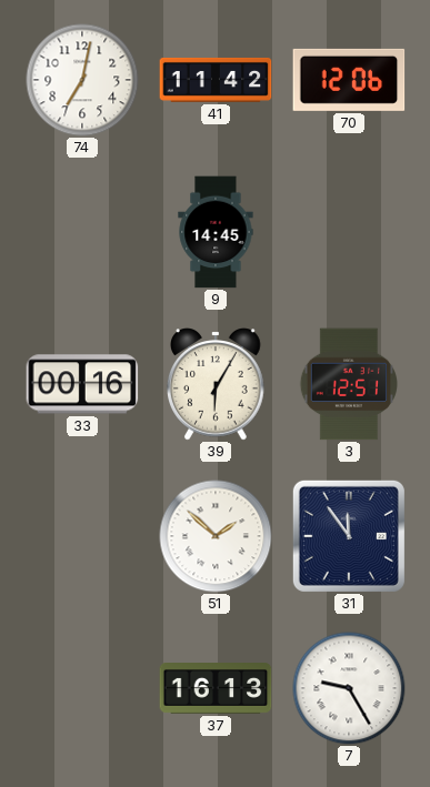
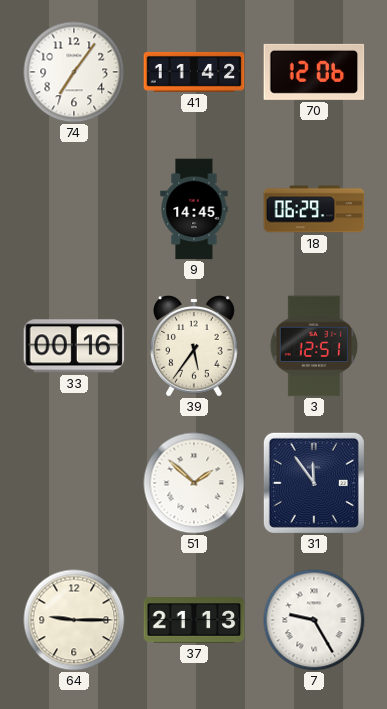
74: 7:02 -> 7:06 (74, 72)
18: none -> 06:29 (314, 209)
39: 6:05 -> 5:36 (195, 346)
64: none -> 9:15 (74, 620)
37: 16:13 -> 21:13 (194, 621)
